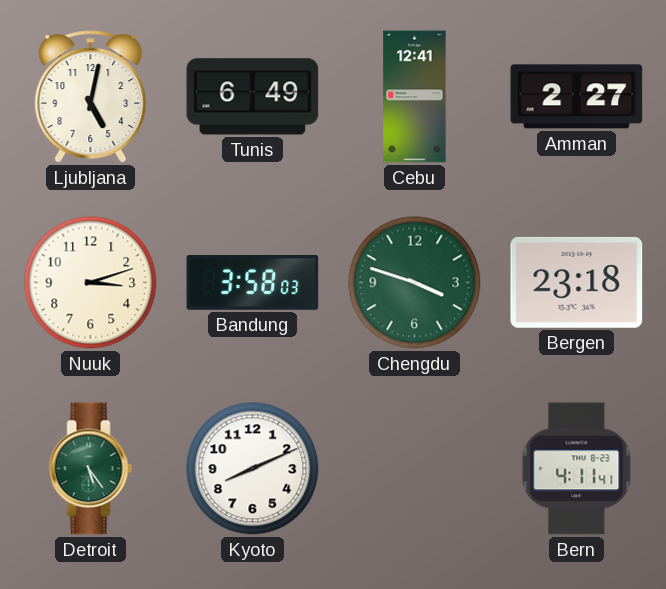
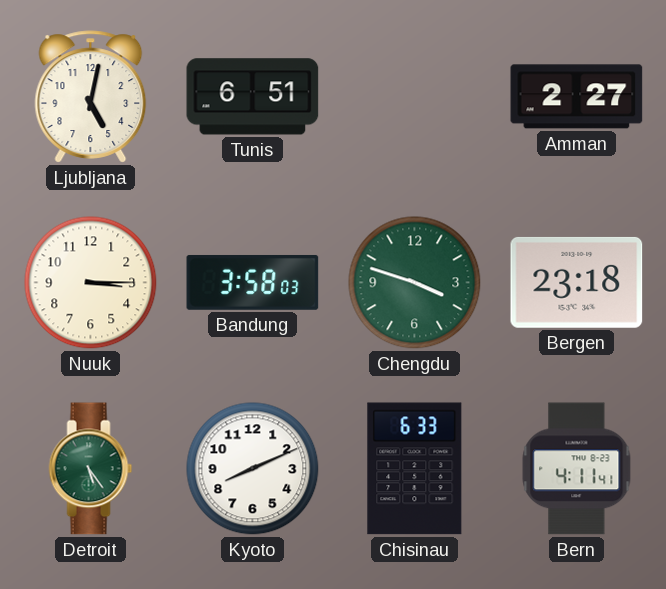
Tunis: 6:49 -> 6:51 (253, 97)
Cebu: 12:41 -> none (415, 97)
Nuuk: 3:12 -> 3:15 (91, 283)
Chisinau: none -> 6:33 (415, 469)
